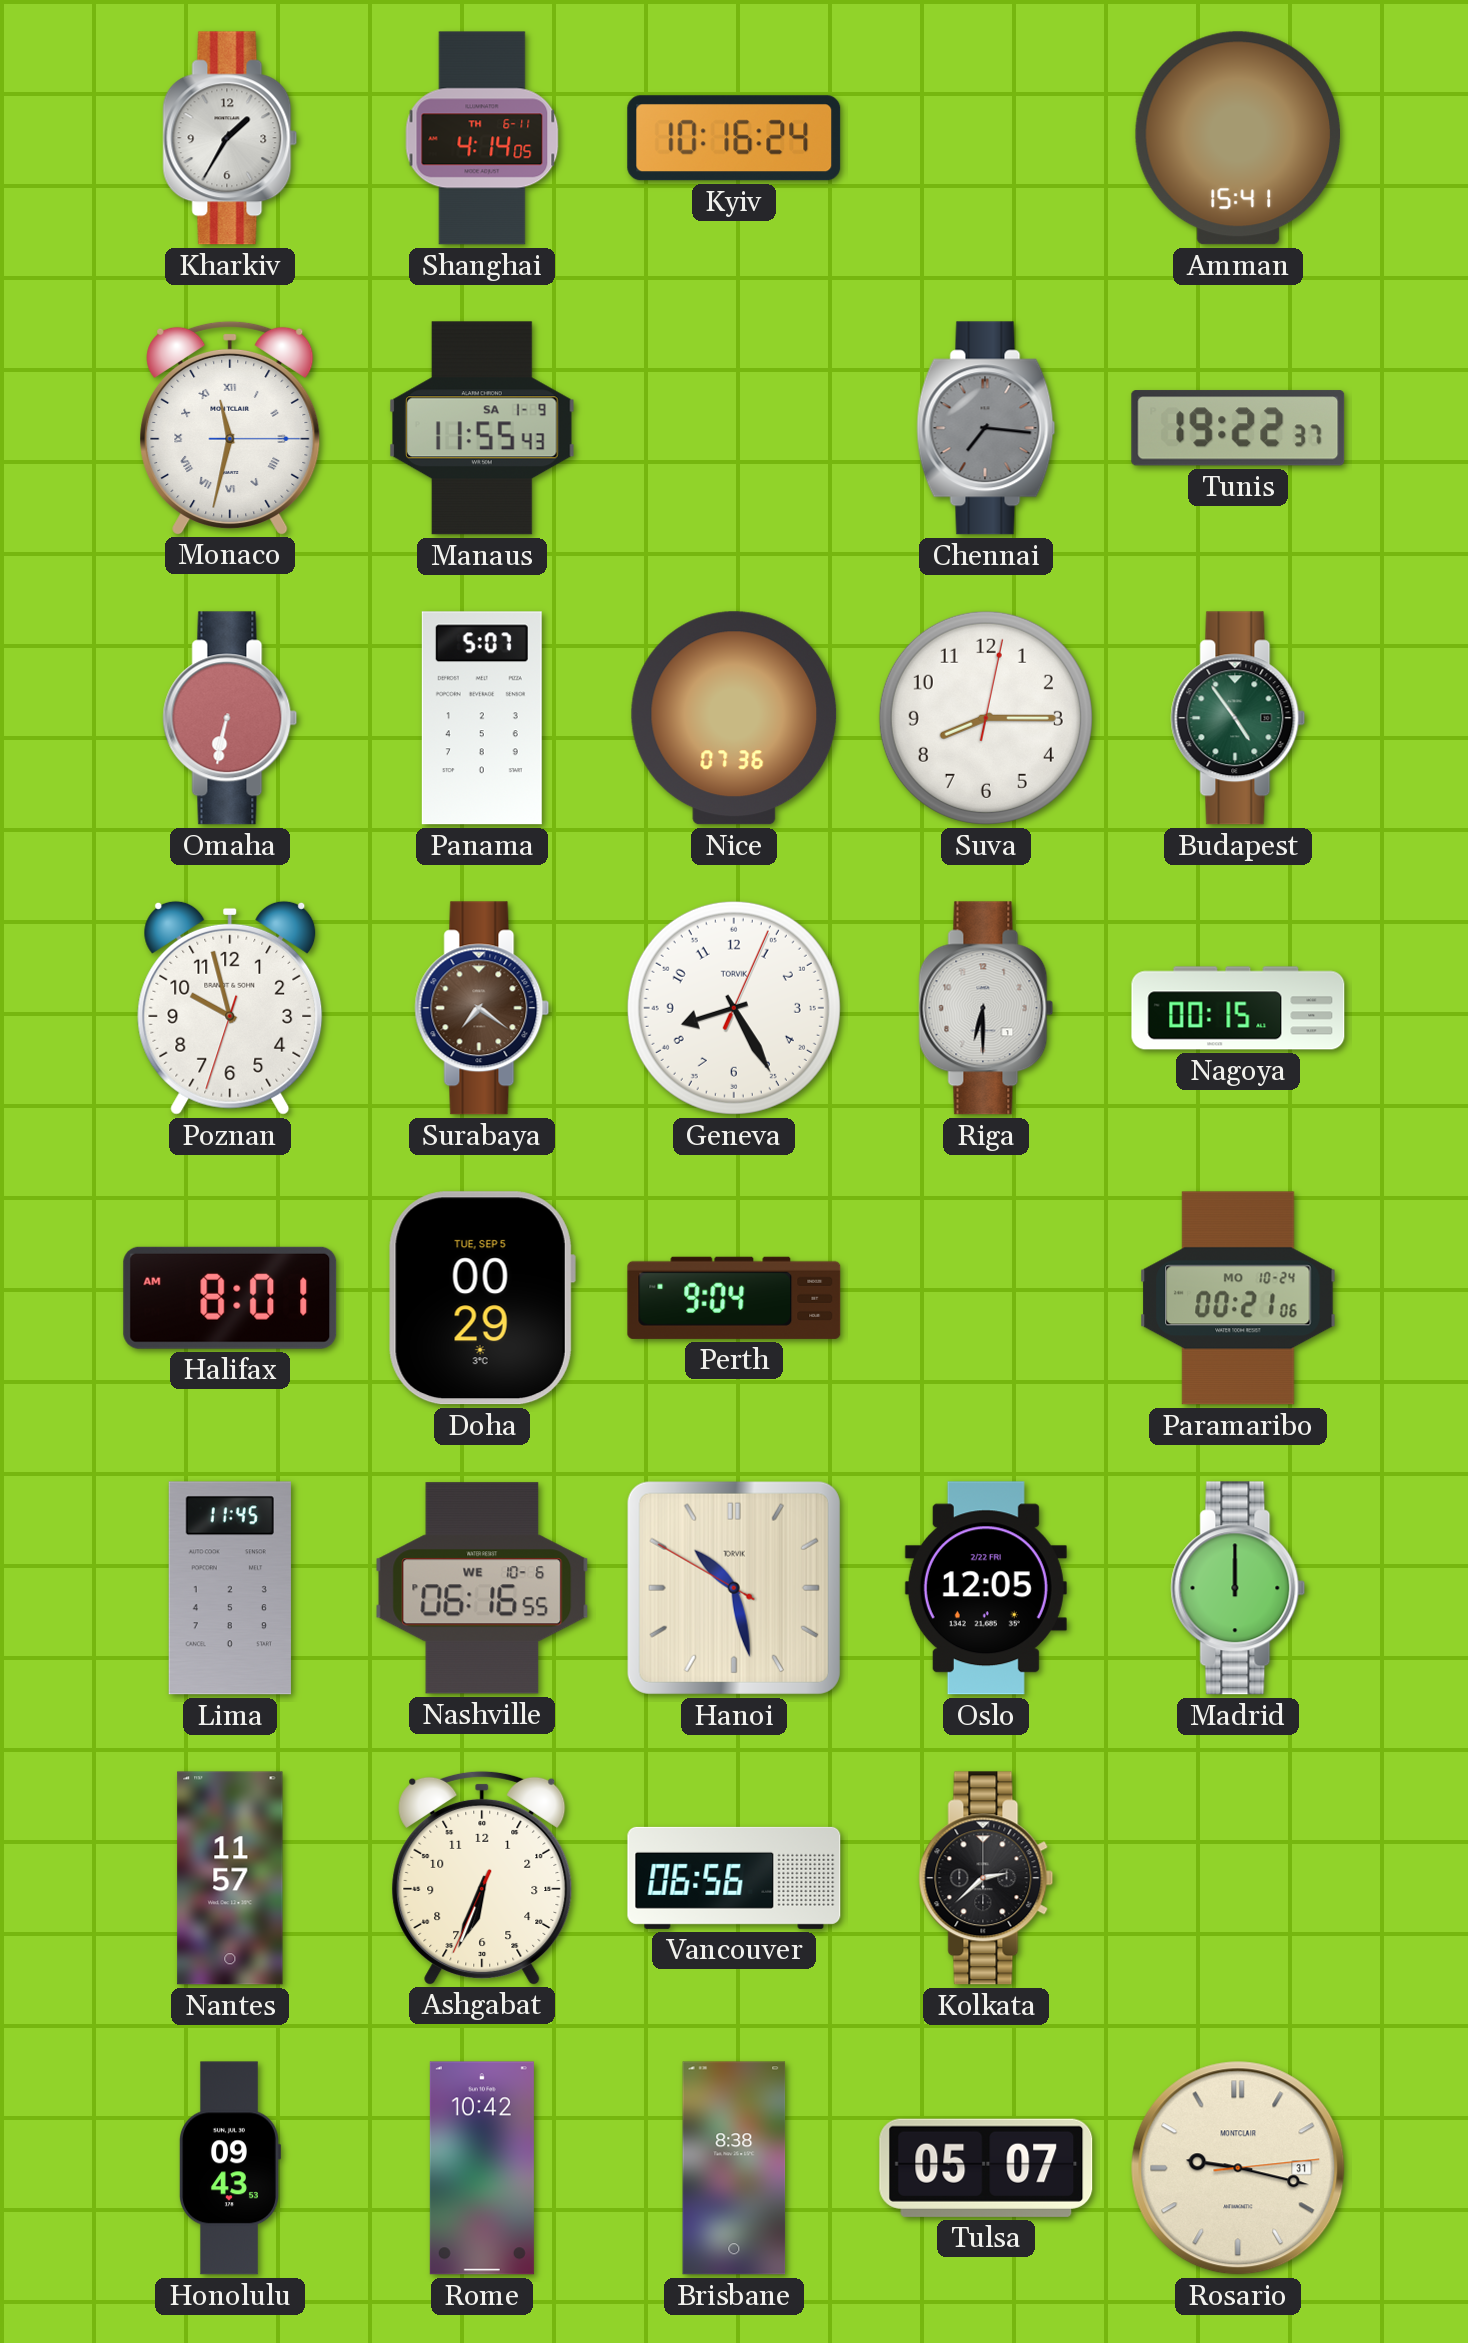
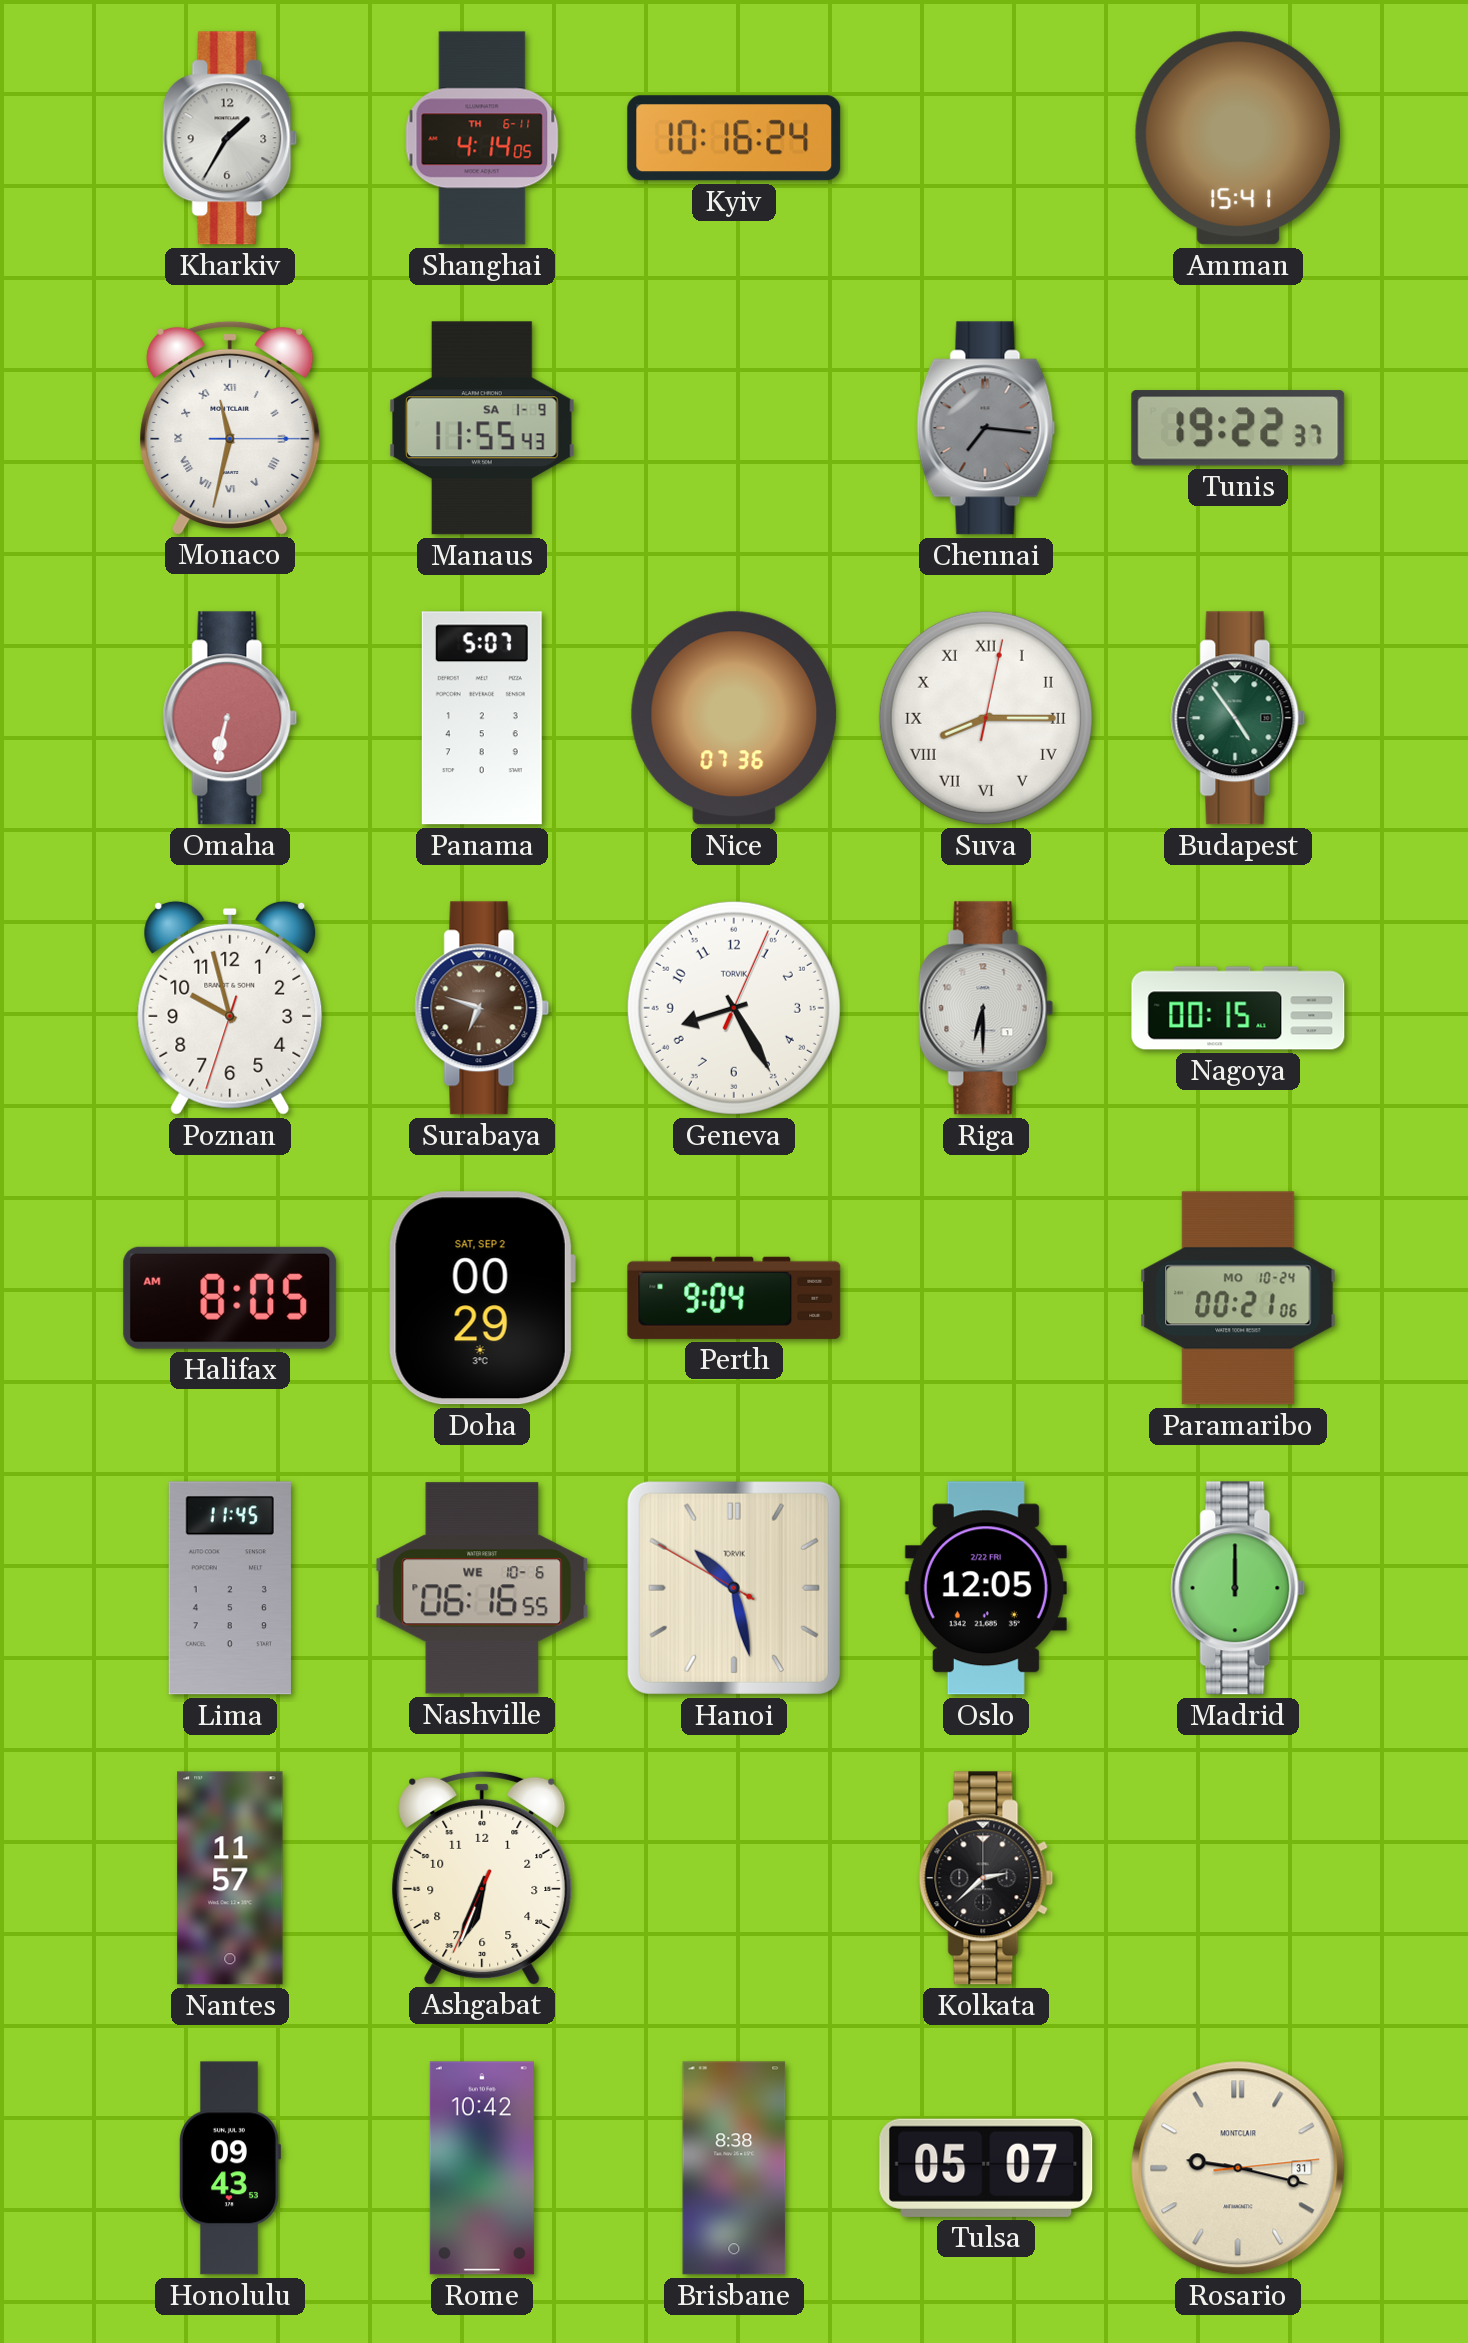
Suva numerals: Arabic -> Roman (986, 718)
Surabaya: 7:21 -> 6:48 (482, 1008)
Halifax: 8:01 -> 8:05 (230, 1298)
Doha date: TUE, SEP 5 -> SAT, SEP 2 (482, 1298)
Vancouver: 06:56 -> none (734, 1878)
